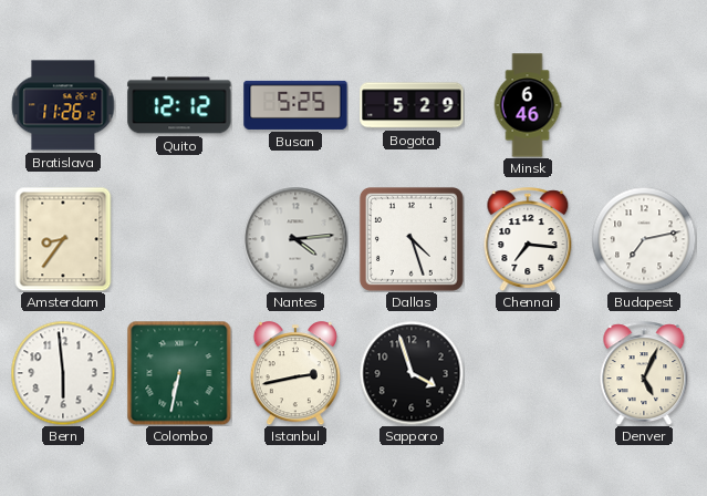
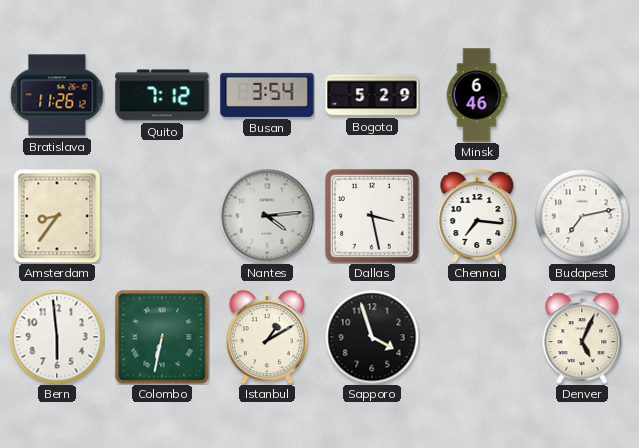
Quito: 12:12 -> 7:12 (162, 95)
Busan: 5:25 -> 3:54 (267, 95)
Dallas: 4:27 -> 3:28 (372, 216)
Istanbul: 2:43 -> 1:10 (267, 337)
